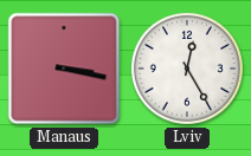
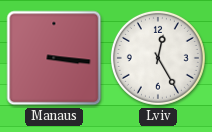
Manaus: 3:17 -> 3:16 (54, 58)
